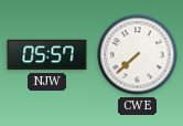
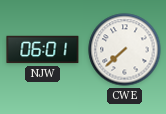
NJW: 05:57 -> 06:01 (43, 50)
